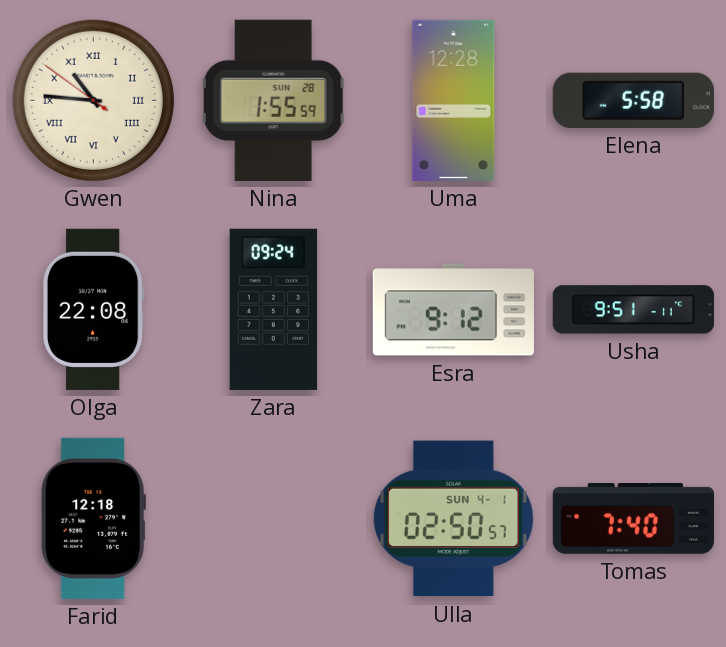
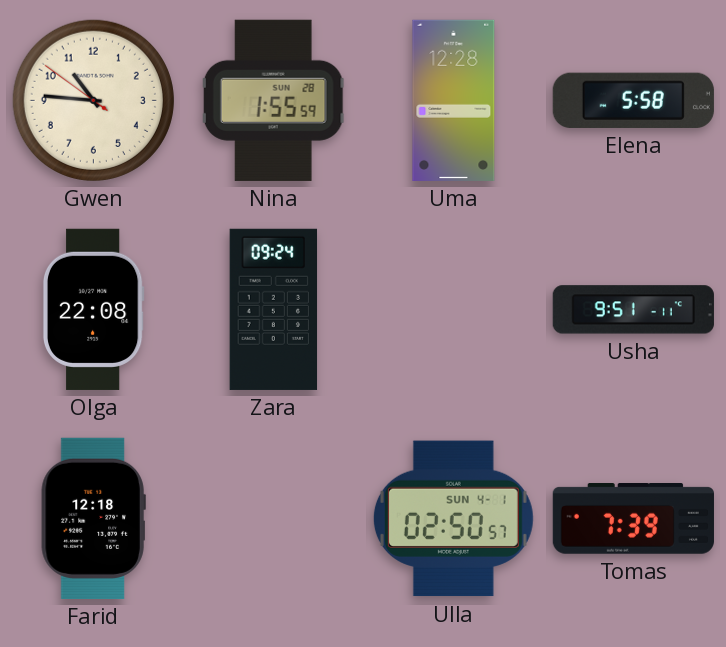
Gwen numerals: Roman -> Arabic (93, 100)
Esra: 9:12 -> none (453, 310)
Tomas: 7:40 -> 7:39 (633, 519)
